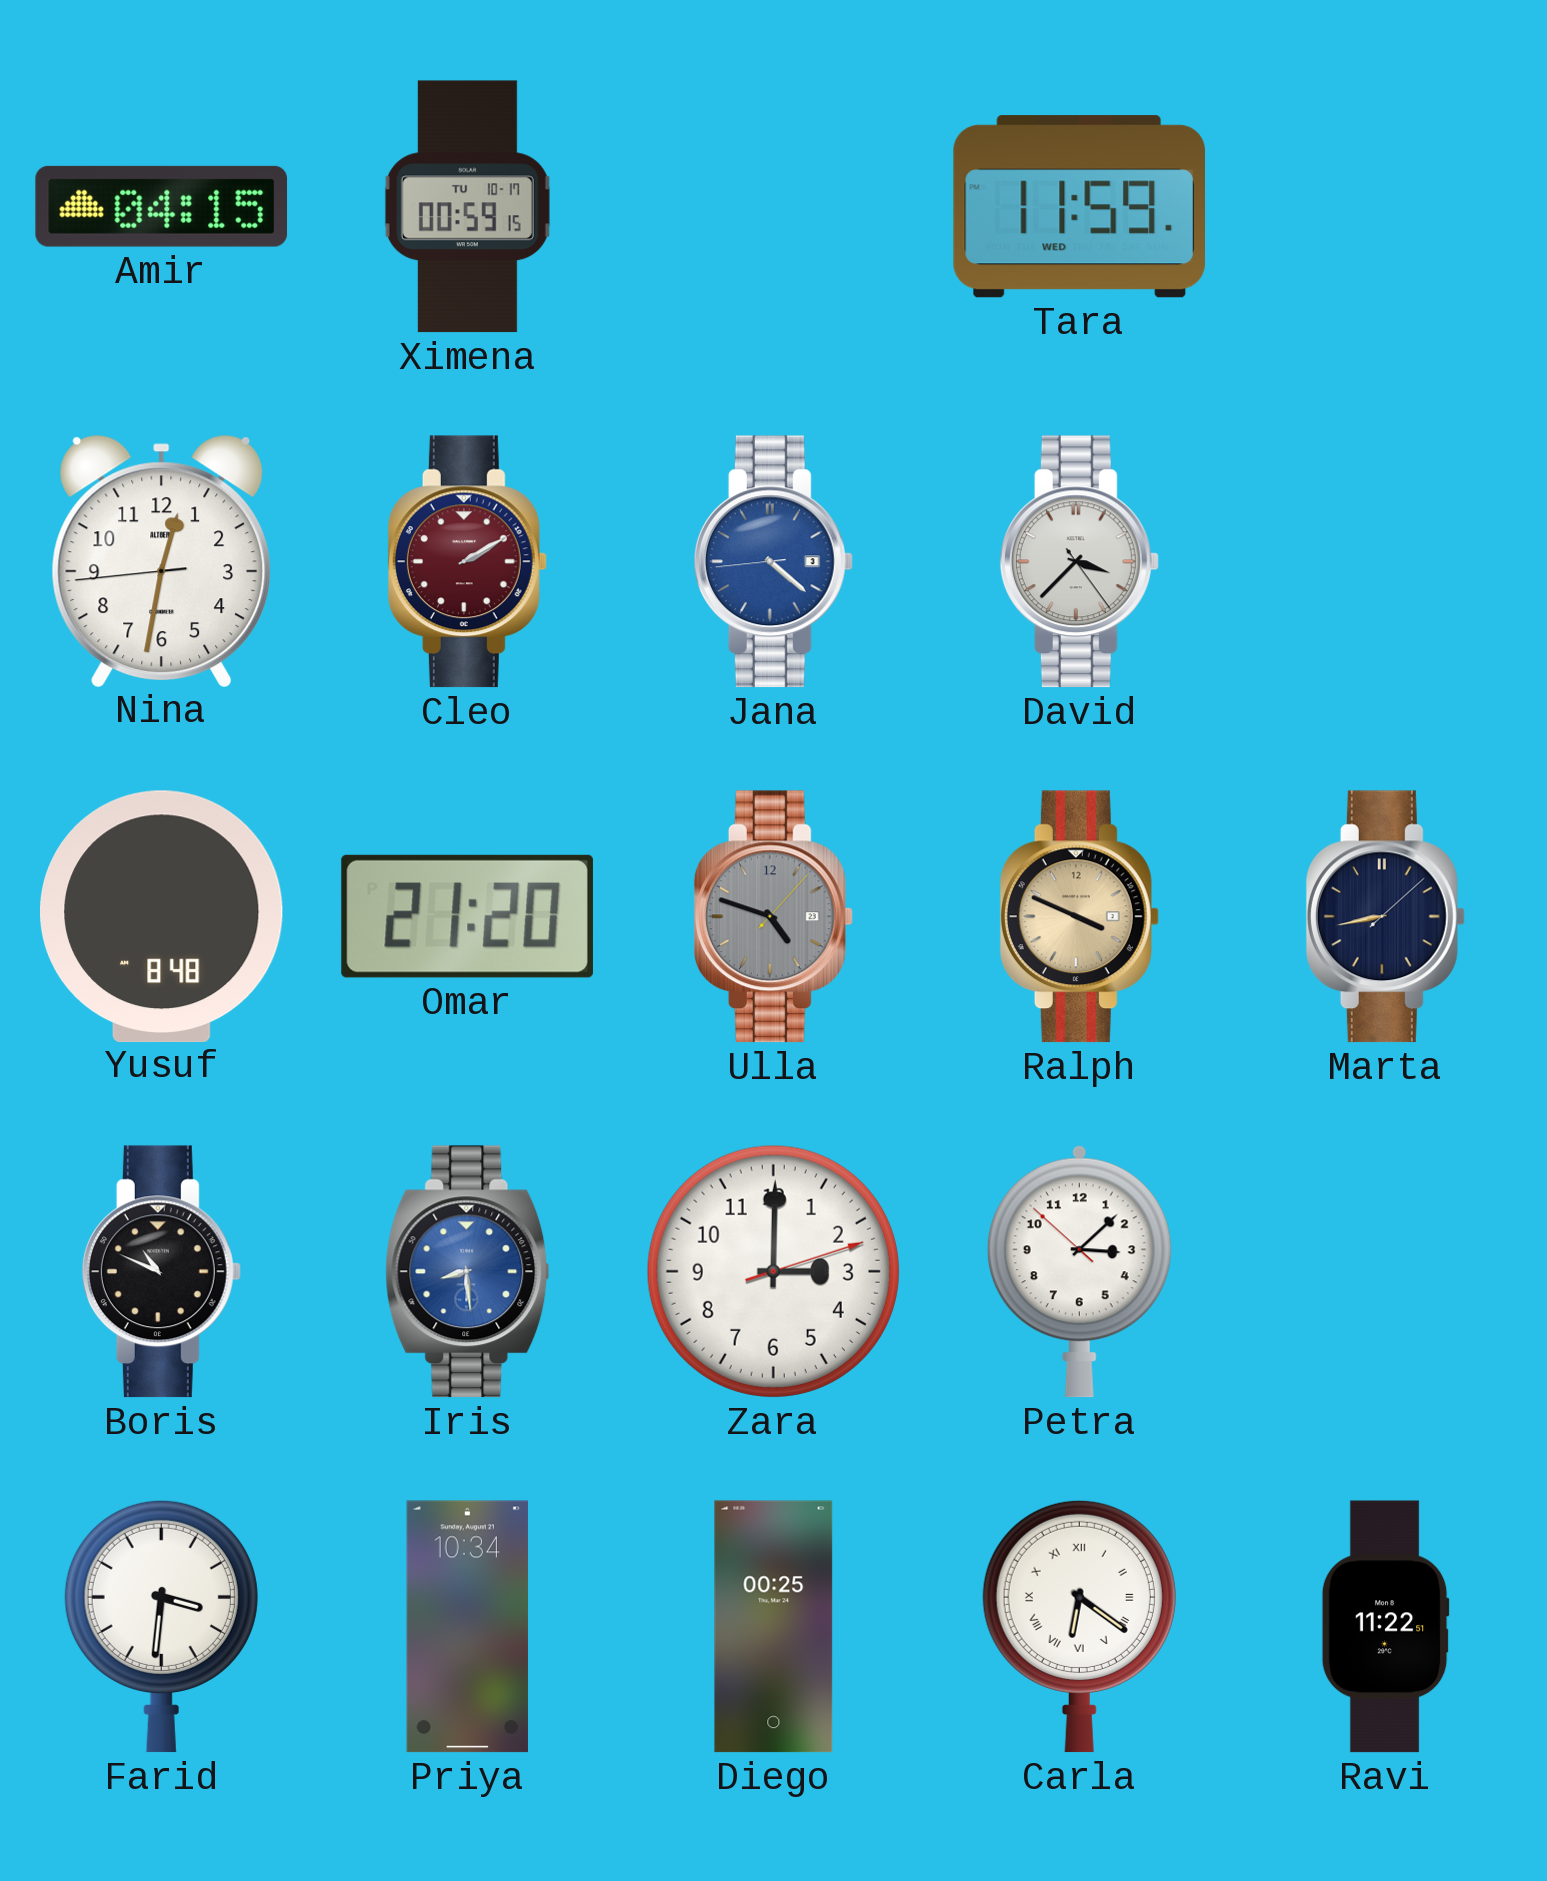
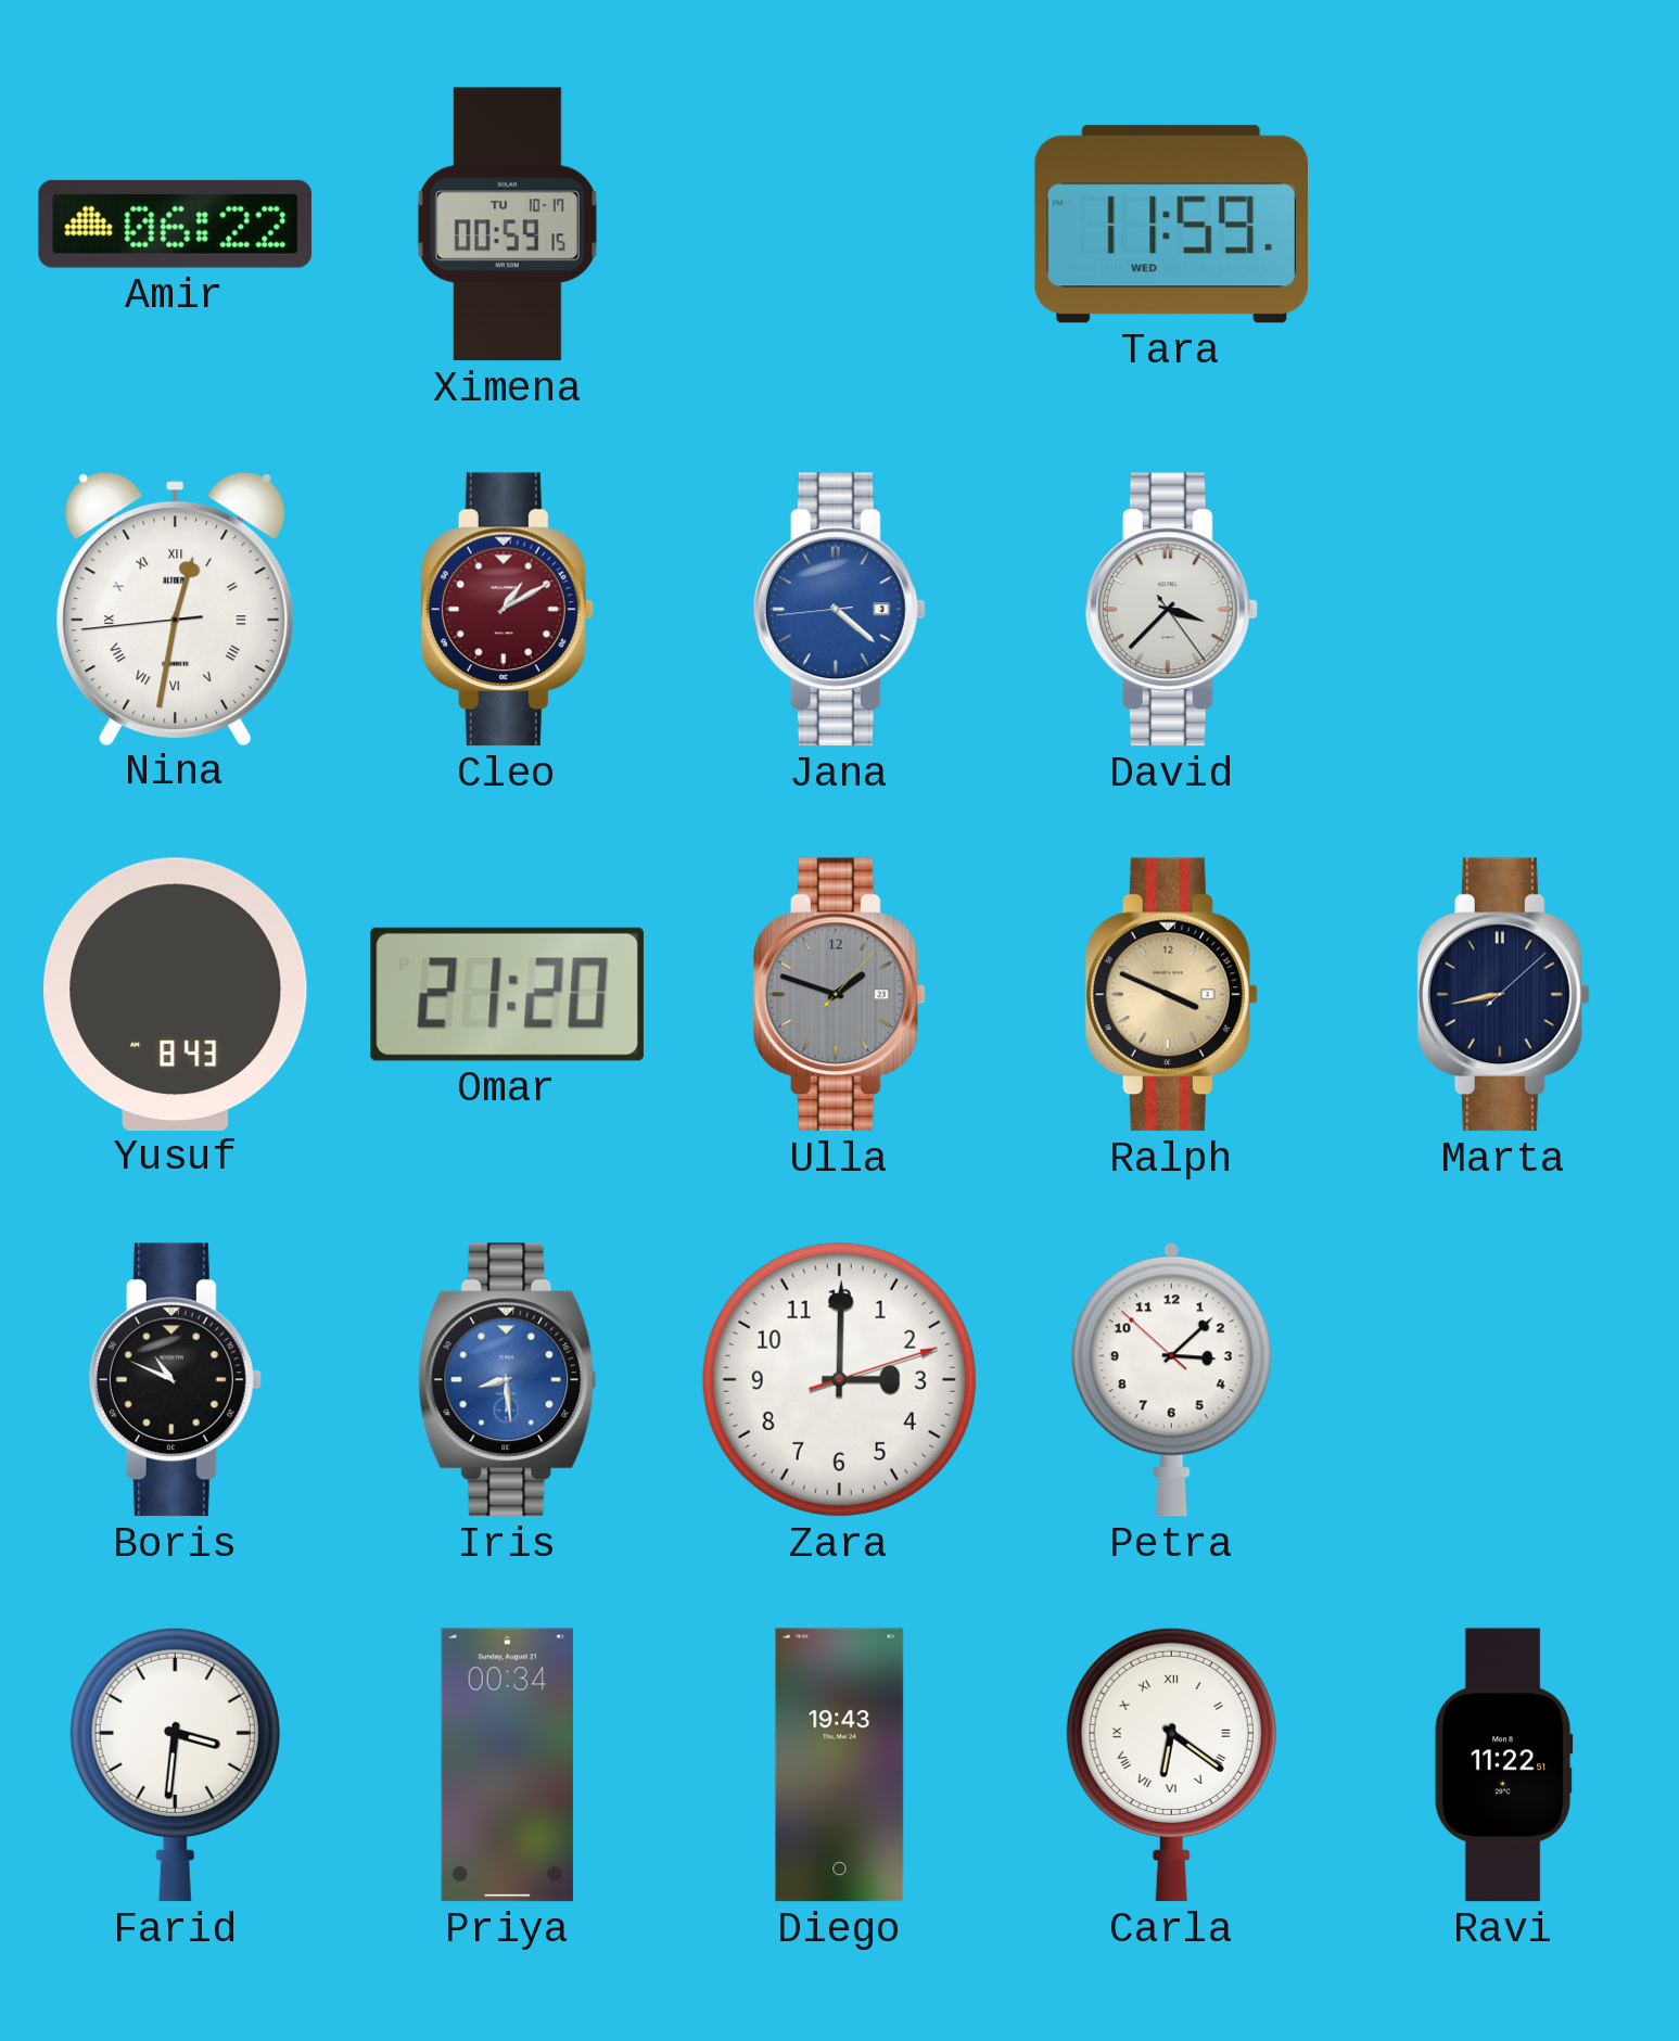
Amir: 04:15 -> 06:22 (176, 224)
Nina numerals: Arabic -> Roman (176, 608)
Cleo: 2:10 -> 1:10 (507, 610)
Yusuf: 8:48 -> 8:43 (176, 994)
Ulla: 4:48 -> 1:48 (839, 995)
Priya: 10:34 -> 00:34 (507, 1765)
Diego: 00:25 -> 19:43 (840, 1765)
